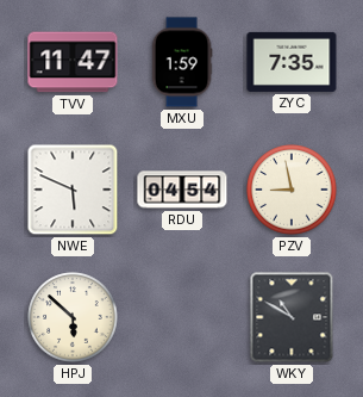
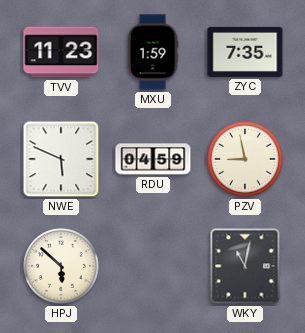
TVV: 11:47 -> 11:23 (61, 52)
RDU: 04:54 -> 04:59 (153, 159)
WKY: 10:50 -> 11:02 (245, 266)
